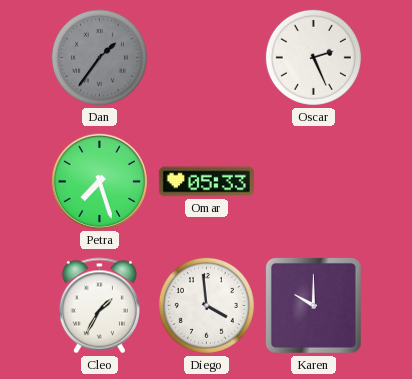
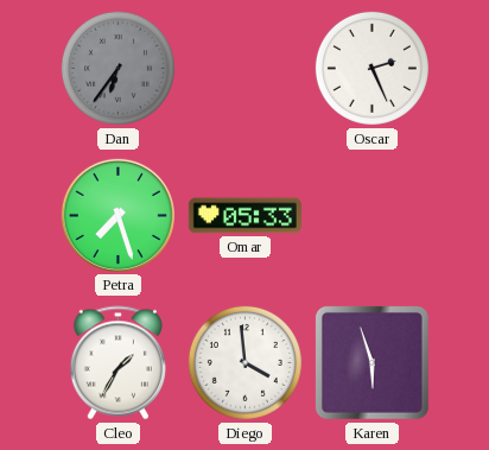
Dan: 1:36 -> 6:36 (118, 68)
Karen: 10:00 -> 5:57 (371, 362)
